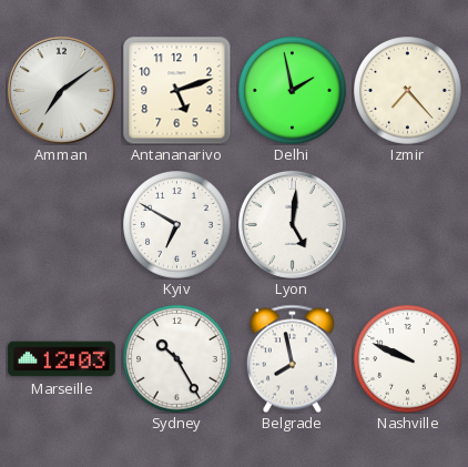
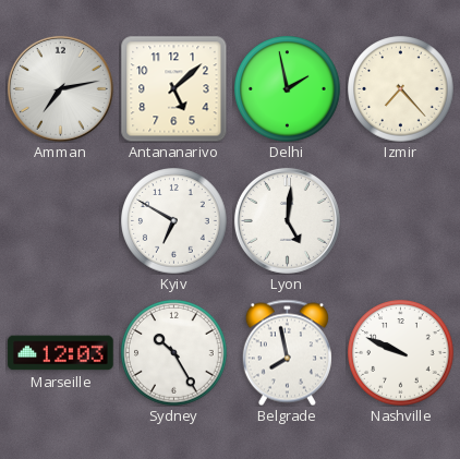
Amman: 7:09 -> 7:13 (60, 88)
Antananarivo: 5:12 -> 5:08 (173, 88)
